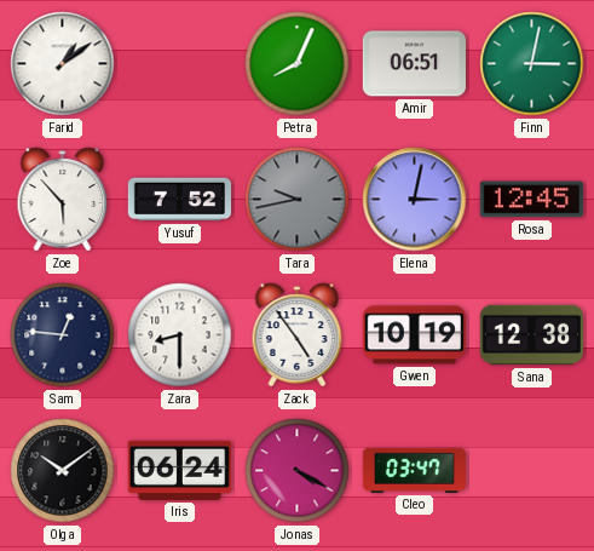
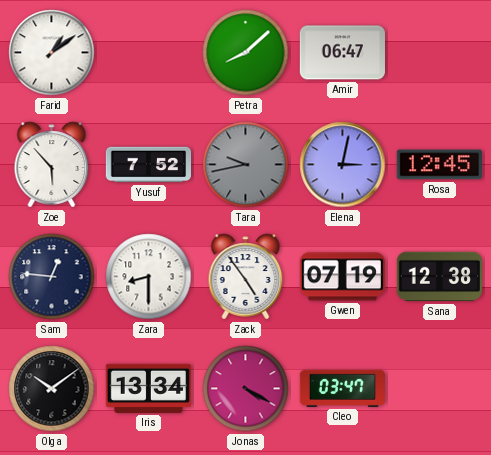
Petra: 8:04 -> 8:08 (246, 53)
Amir: 06:51 -> 06:47 (342, 53)
Finn: 3:02 -> none (532, 64)
Gwen: 10:19 -> 07:19 (342, 277)
Iris: 06:24 -> 13:34 (148, 388)
